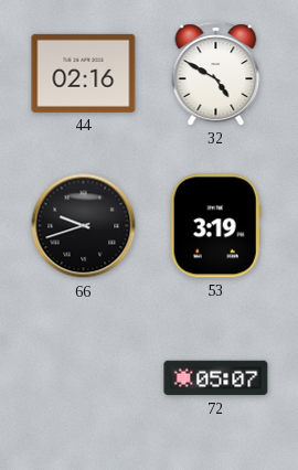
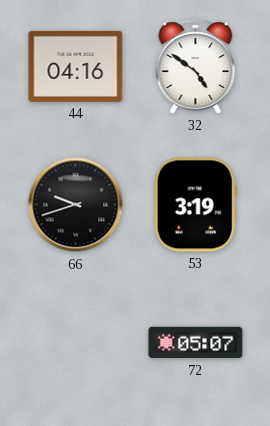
44: 02:16 -> 04:16 (76, 66)
32: 4:50 -> 4:51 (196, 67)
